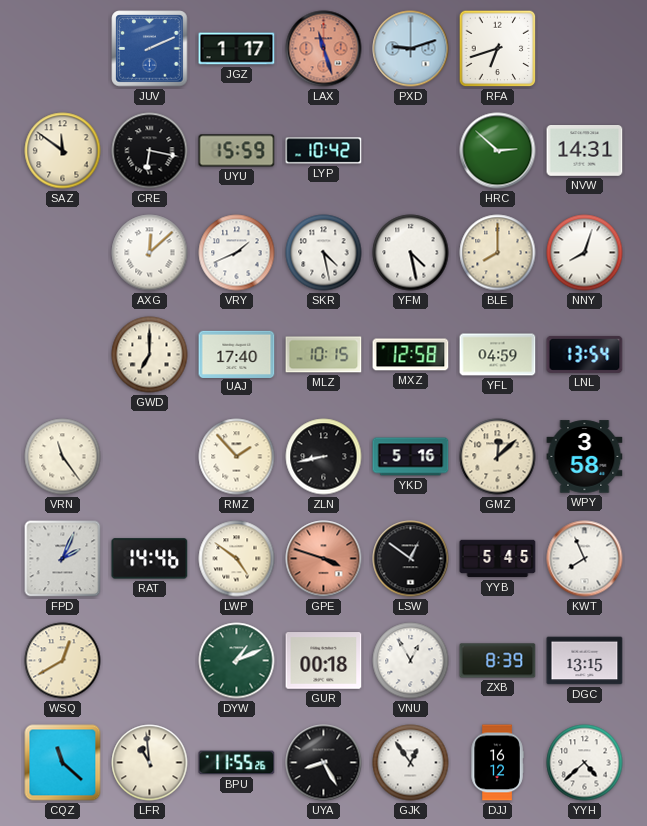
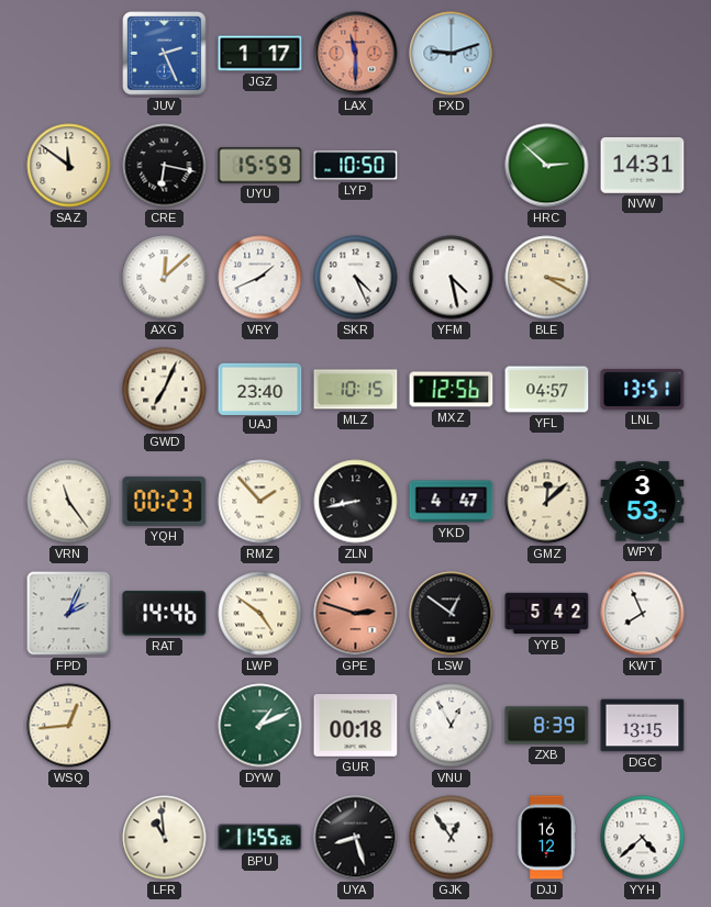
JUV: 2:11 -> 2:26 (165, 54)
LAX: 11:27 -> 11:30 (356, 54)
RFA: 6:42 -> none (498, 49)
LYP: 10:42 -> 10:50 (356, 166)
SKR: 4:28 -> 4:26 (356, 278)
BLE: 8:00 -> 3:20 (547, 278)
NNY: 8:03 -> none (585, 253)
GWD: 7:00 -> 7:04 (165, 390)
UAJ: 17:40 -> 23:40 (260, 389)
MXZ: 12:58 -> 12:56 (452, 390)
YFL: 04:59 -> 04:57 (547, 390)
LNL: 13:54 -> 13:51 (643, 389)
YQH: none -> 00:23 (165, 501)
YKD: 5:16 -> 4:47 (452, 502)
WPY: 3:58 -> 3:53 (643, 502)
GPE: 3:48 -> 2:48 (356, 614)
YYB: 5:45 -> 5:42 (547, 614)
WSQ: 12:40 -> 12:44 (69, 726)
CQZ: 11:22 -> none (63, 763)
UYA: 8:25 -> 8:27 (356, 838)
